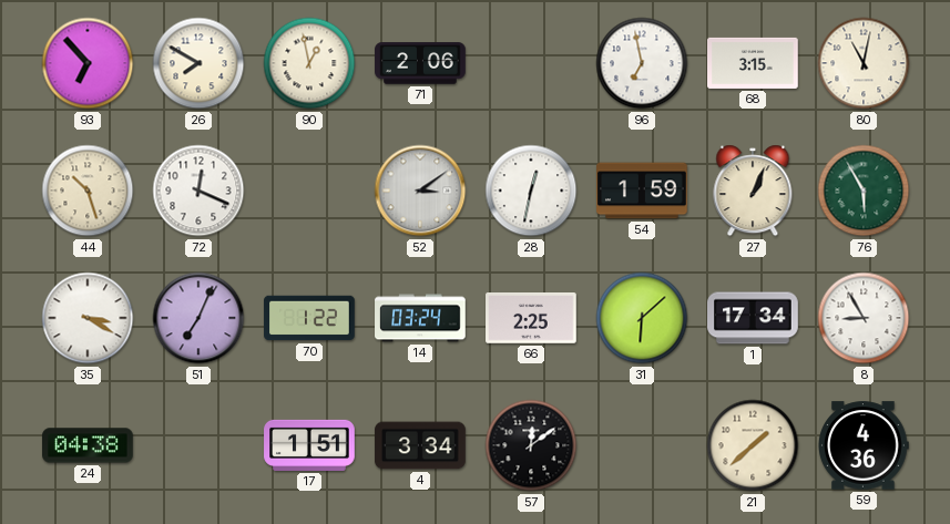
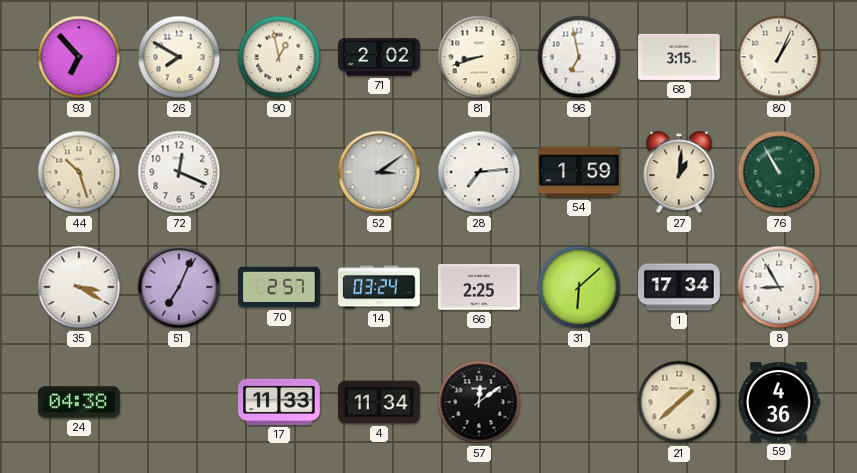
71: 2:06 -> 2:02 (379, 57)
81: none -> 8:42 (479, 57)
80: 11:02 -> 1:04 (779, 57)
28: 12:32 -> 7:14 (479, 172)
27: 1:04 -> 1:01 (679, 172)
76: 5:55 -> 10:55 (779, 172)
70: 1:22 -> 2:57 (279, 287)
17: 1:51 -> 11:33 (279, 402)
4: 3:34 -> 11:34 (379, 402)
